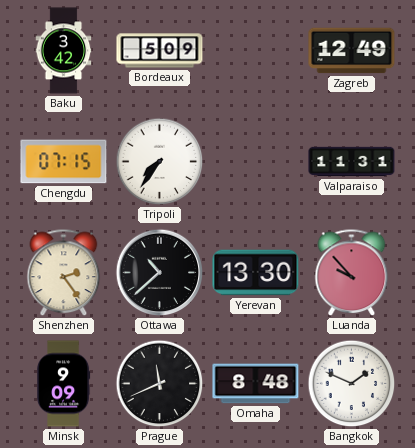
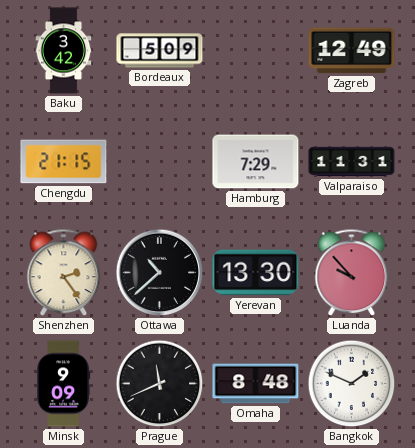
Chengdu: 07:15 -> 21:15 (64, 162)
Tripoli: 7:36 -> none (160, 162)
Hamburg: none -> 7:29 (256, 162)
